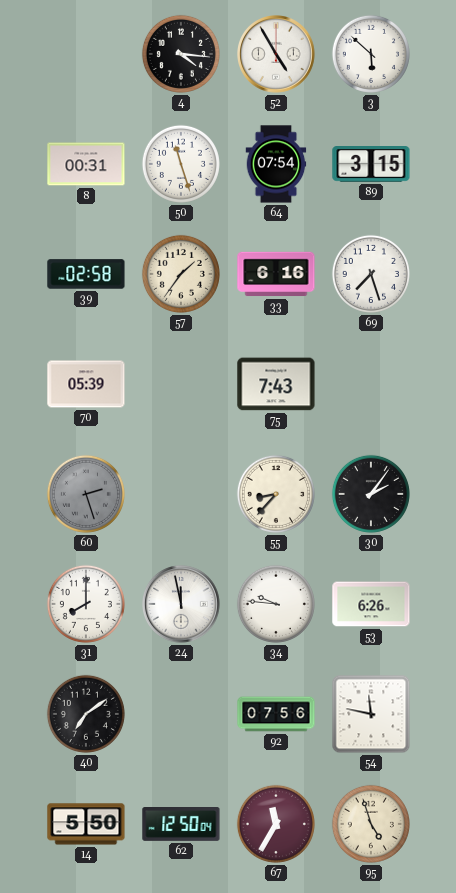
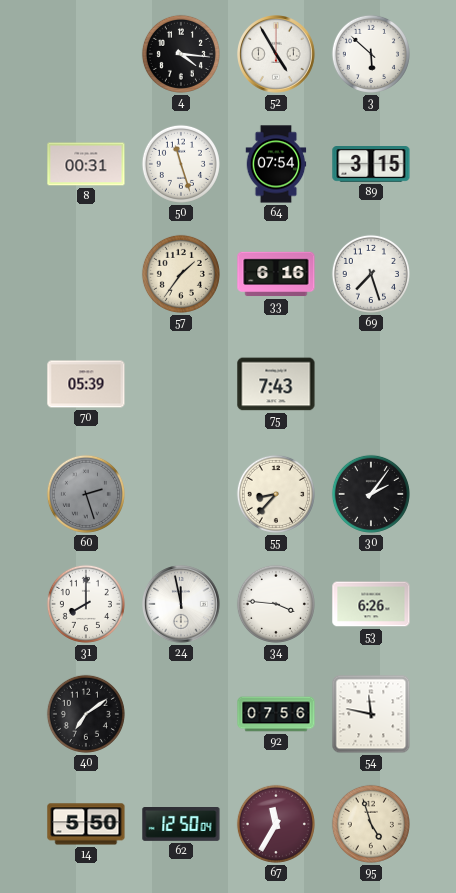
39: 02:58 -> none (86, 274)
34: 9:46 -> 3:46 (276, 604)
